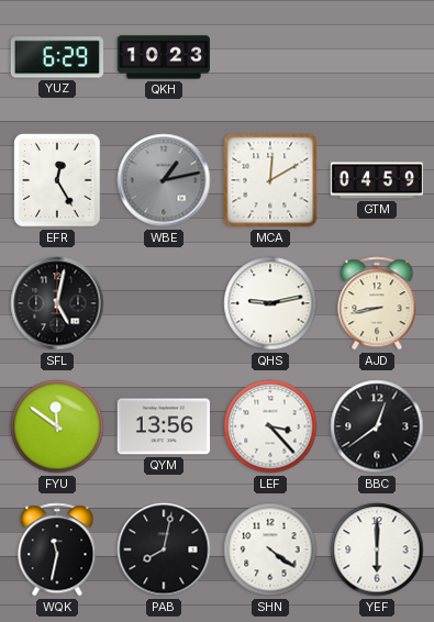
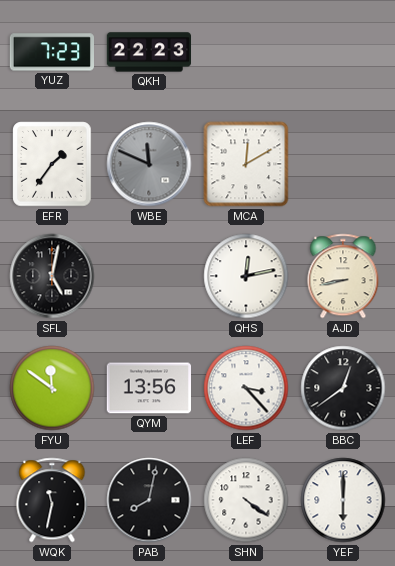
YUZ: 6:29 -> 7:23 (51, 52)
QKH: 10:23 -> 22:23 (149, 52)
EFR: 12:25 -> 1:36 (52, 164)
WBE: 1:13 -> 11:49 (149, 164)
GTM: 04:59 -> none (376, 180)
QHS: 9:13 -> 12:13 (246, 276)
